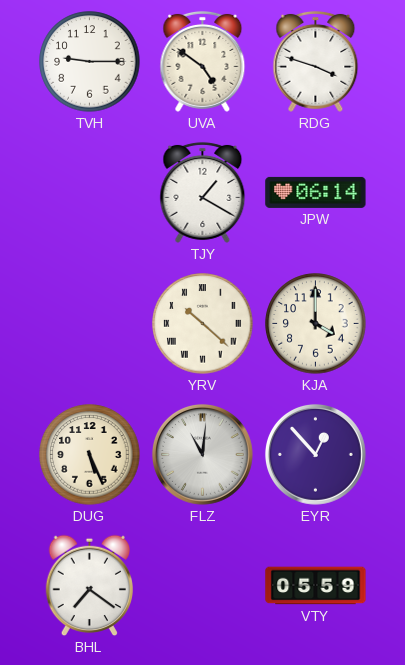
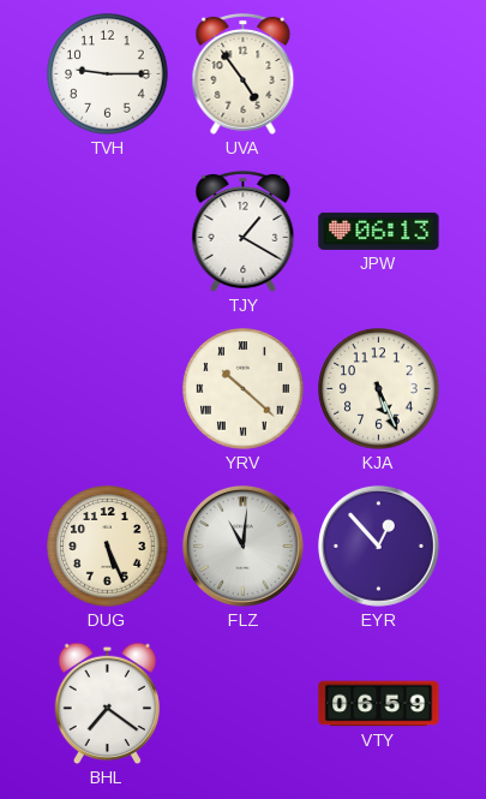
UVA: 4:51 -> 4:54 (244, 73)
RDG: 3:48 -> none (316, 61)
JPW: 06:14 -> 06:13 (379, 231)
KJA: 4:00 -> 5:26 (379, 389)
VTY: 05:59 -> 06:59 (379, 704)
